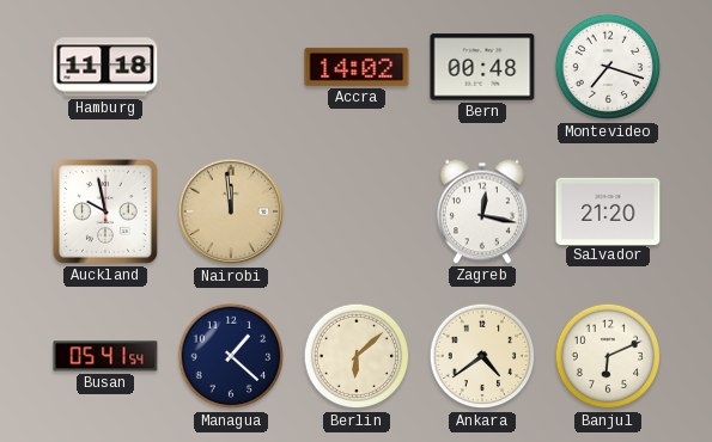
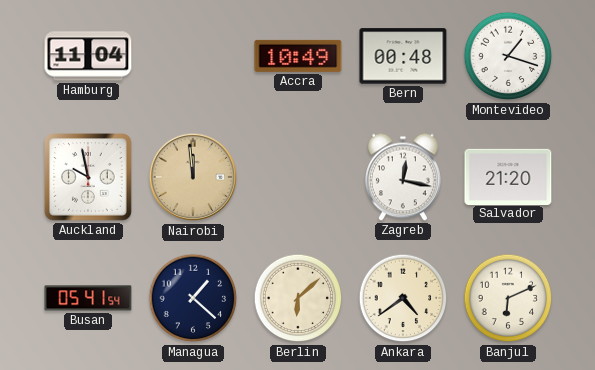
Hamburg: 11:18 -> 11:04 (88, 56)
Accra: 14:02 -> 10:49 (298, 56)
Montevideo: 7:18 -> 1:18 (508, 56)
